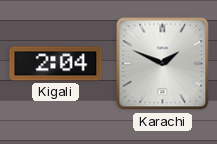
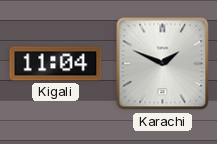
Kigali: 2:04 -> 11:04 (56, 64)
